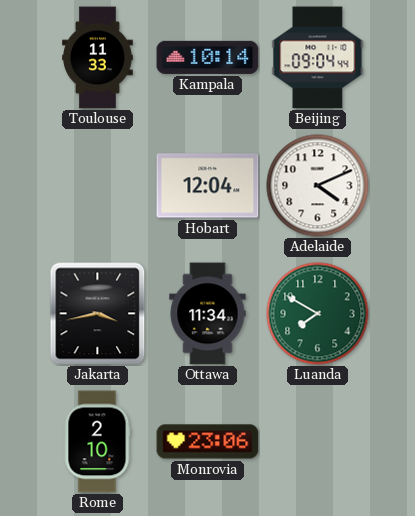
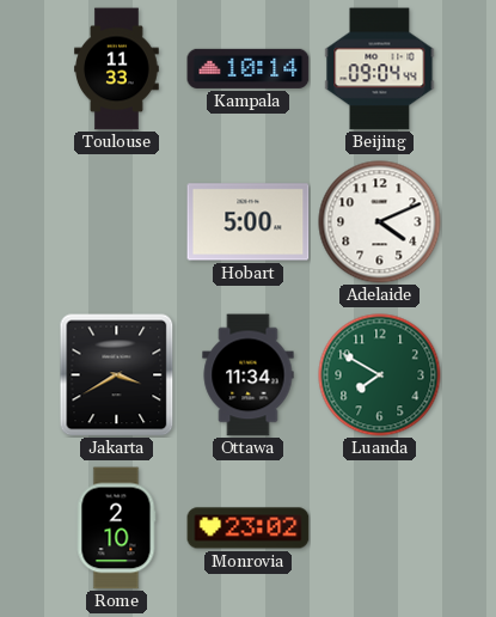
Hobart: 12:04 -> 5:00 (249, 222)
Jakarta: 3:43 -> 3:40 (117, 375)
Monrovia: 23:06 -> 23:02 (249, 529)
